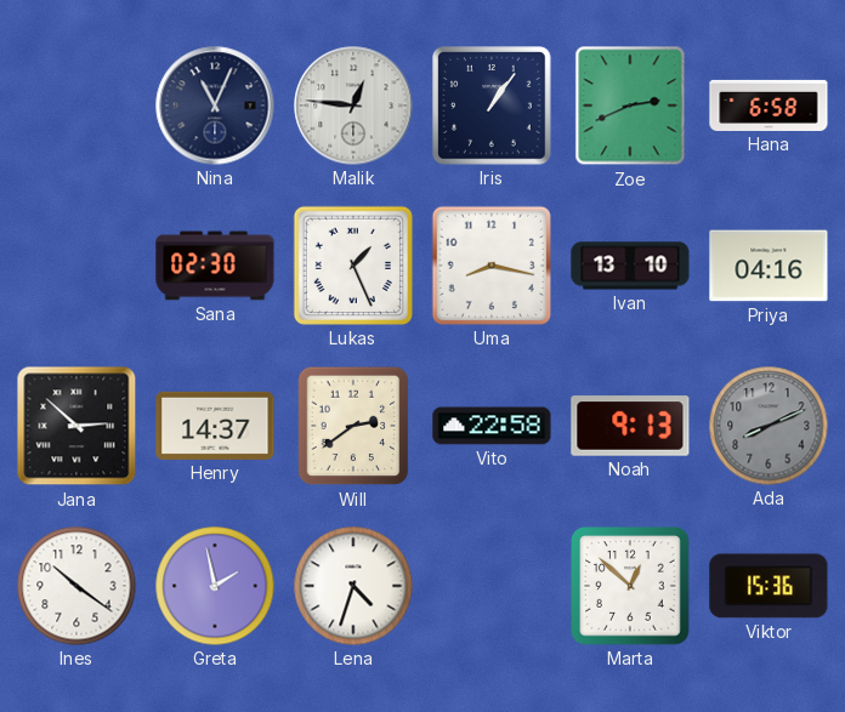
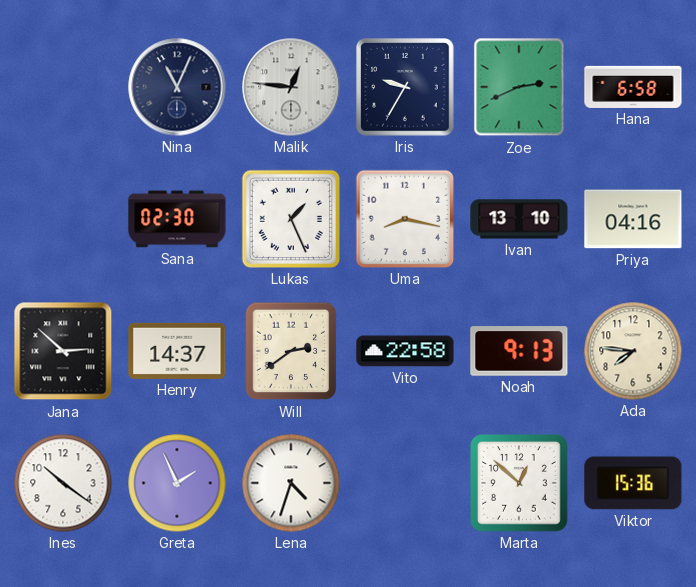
Iris: 1:06 -> 9:35 (405, 87)
Ada: 8:11 -> 7:46 (633, 351)
Ada dial: grey -> cream (633, 351)
Greta: 1:58 -> 1:56 (177, 483)
